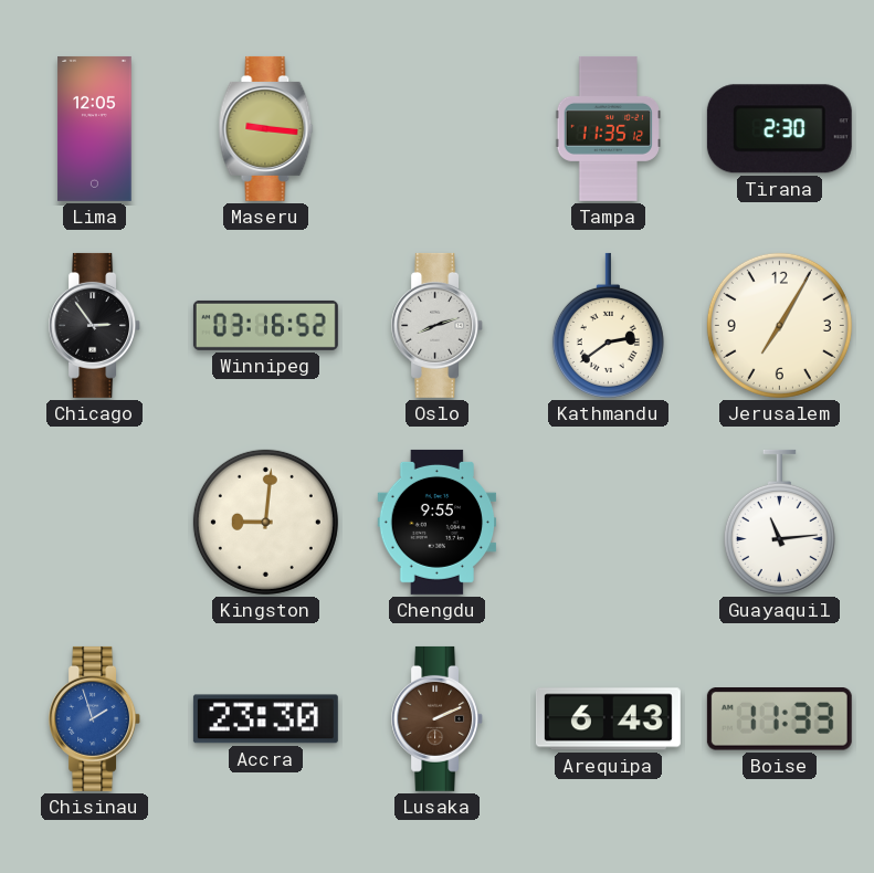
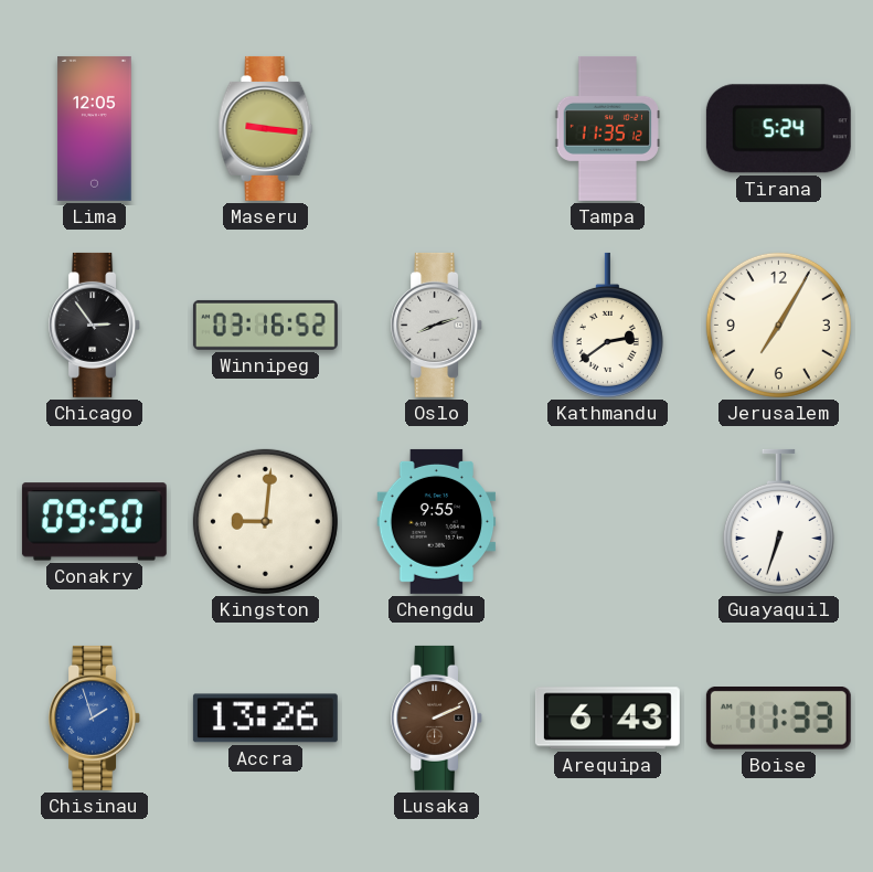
Tirana: 2:30 -> 5:24 (778, 129)
Conakry: none -> 09:50 (94, 522)
Guayaquil: 11:14 -> 6:33 (778, 521)
Accra: 23:30 -> 13:26 (265, 719)
